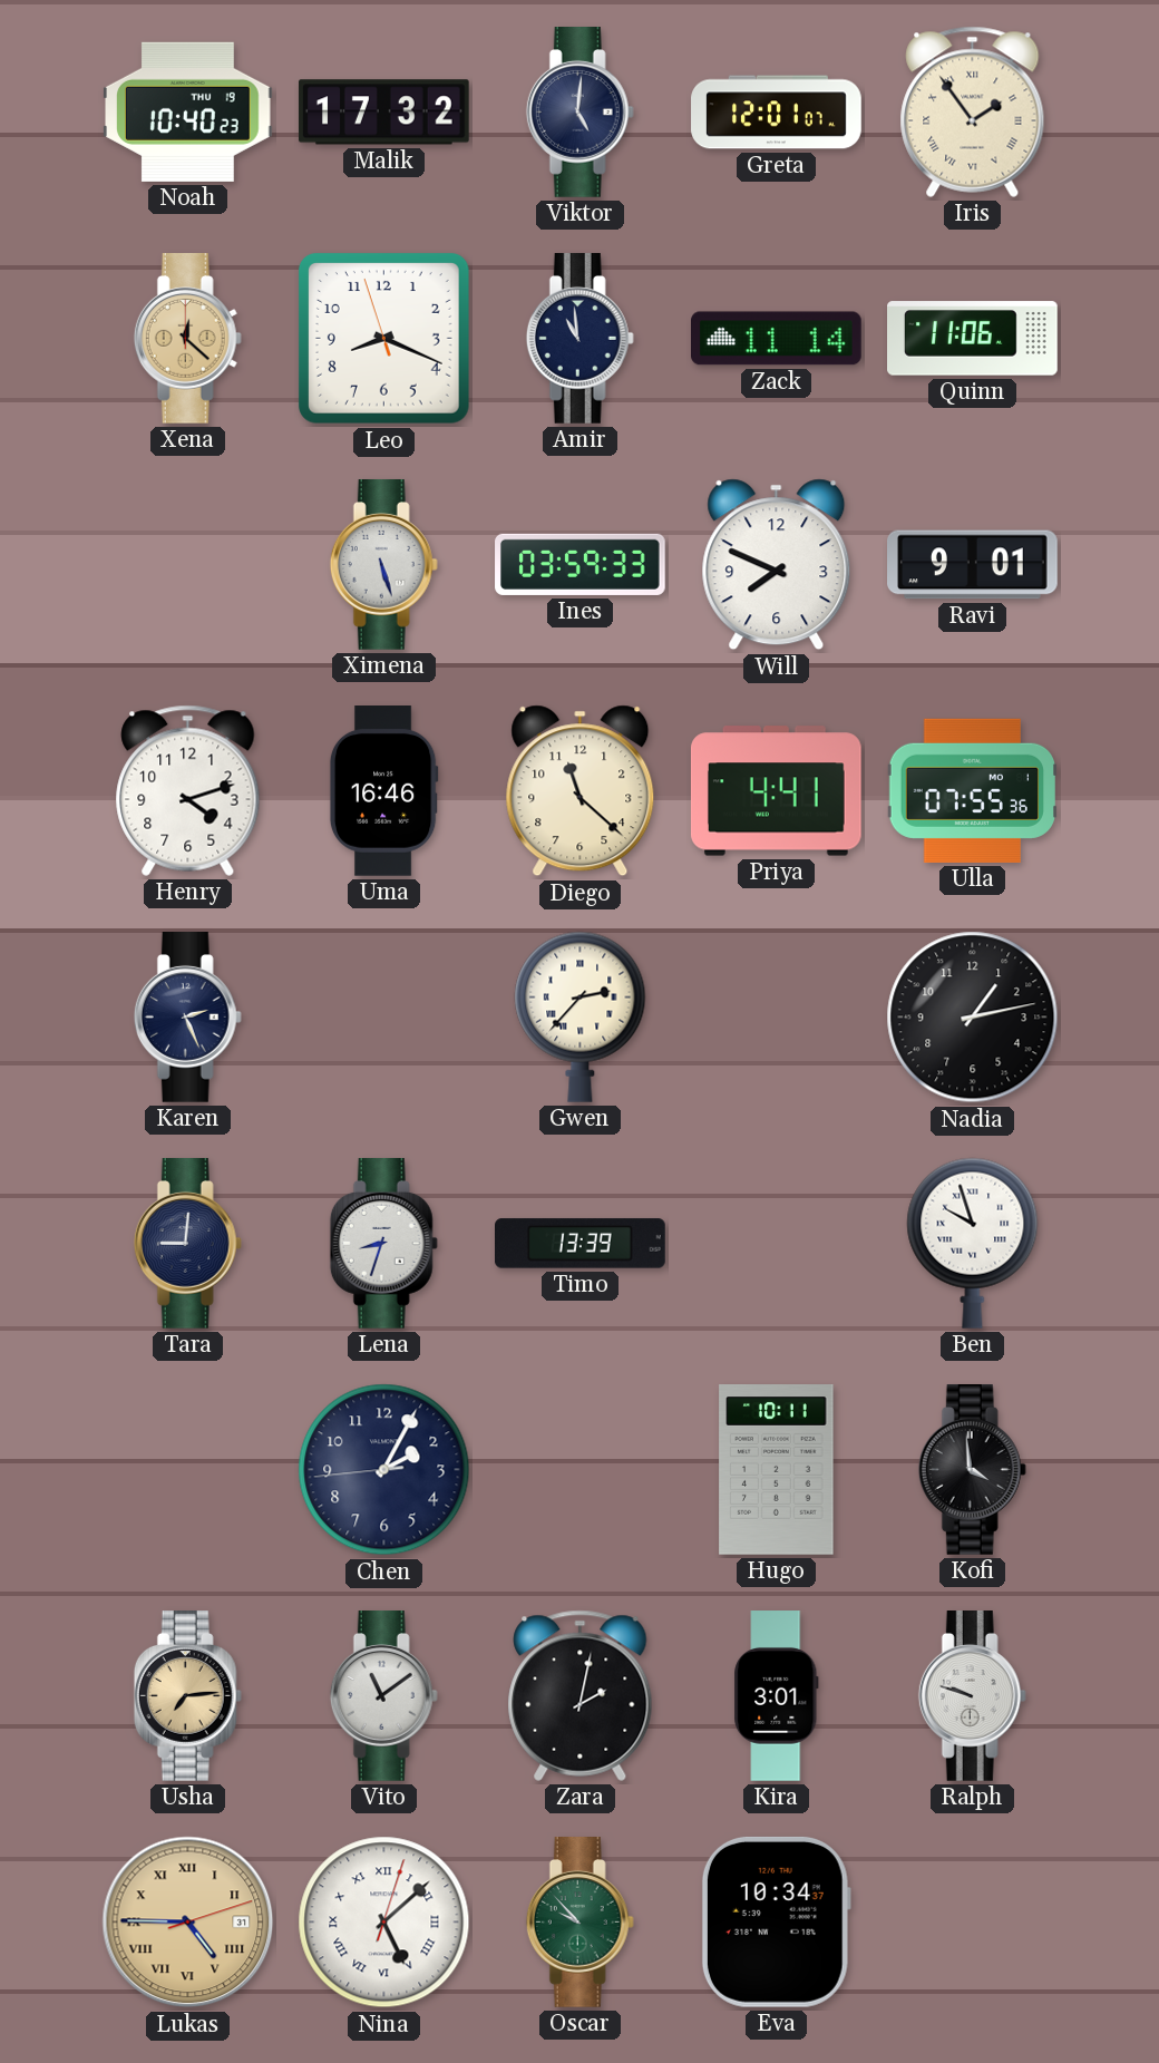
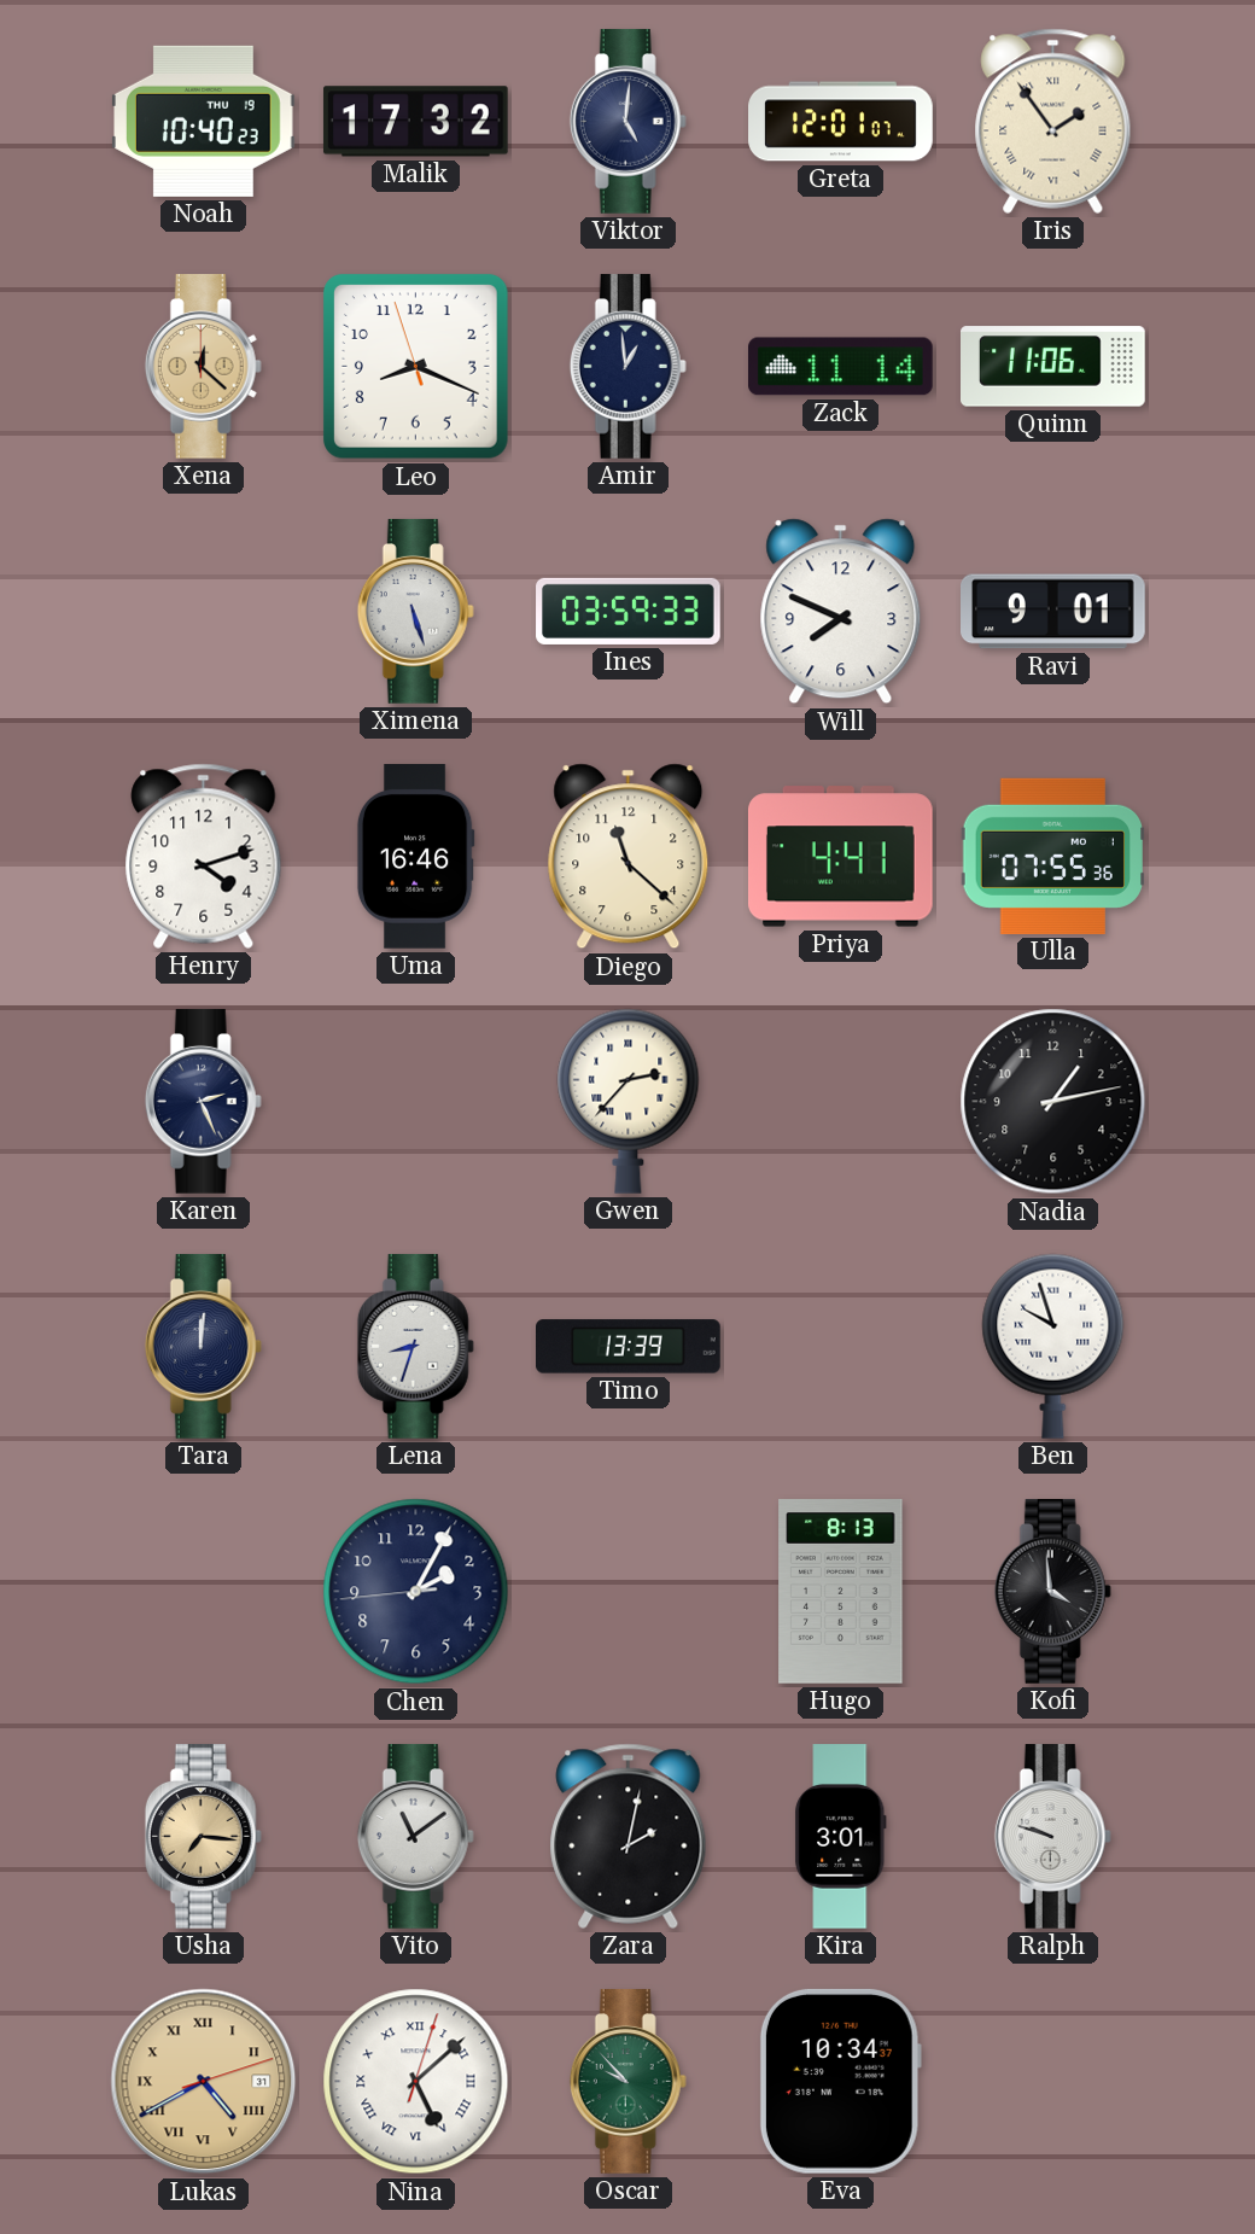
Amir: 10:59 -> 12:59 (627, 367)
Tara: 9:01 -> 12:01 (203, 1347)
Hugo: 10:11 -> 8:13 (841, 1592)
Usha: 7:14 -> 7:16 (203, 1837)
Lukas: 4:45 -> 4:40 (204, 2082)
